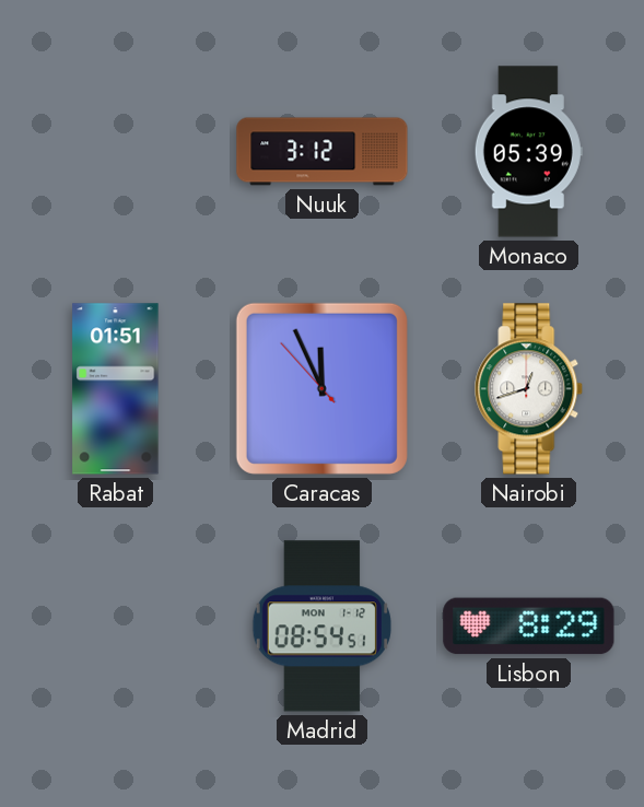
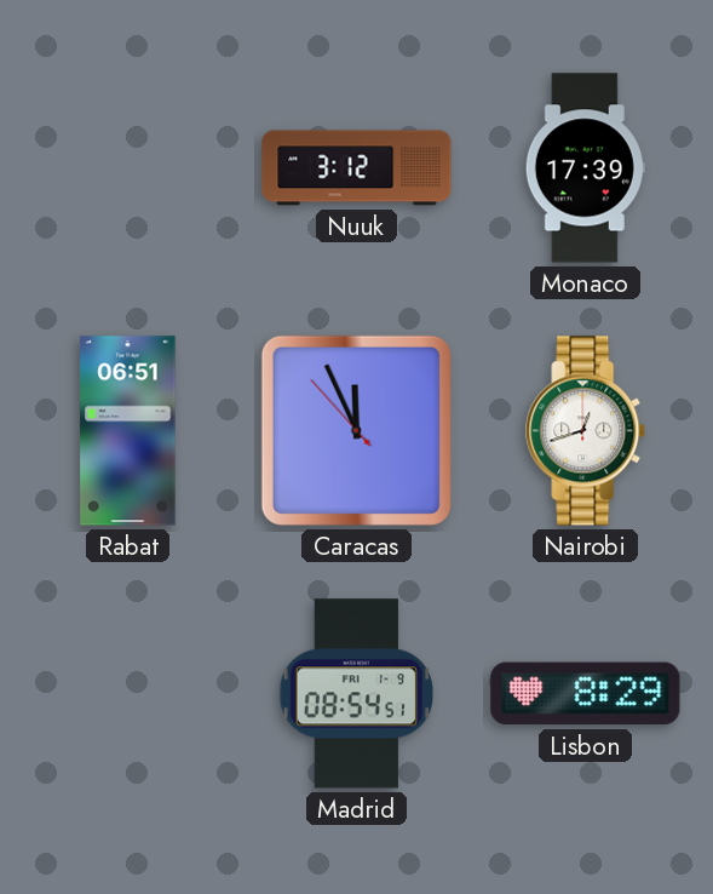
Monaco: 05:39 -> 17:39 (585, 168)
Rabat: 01:51 -> 06:51 (128, 431)
Madrid date: MON 1-12 -> FRI 1-9 (356, 694)
